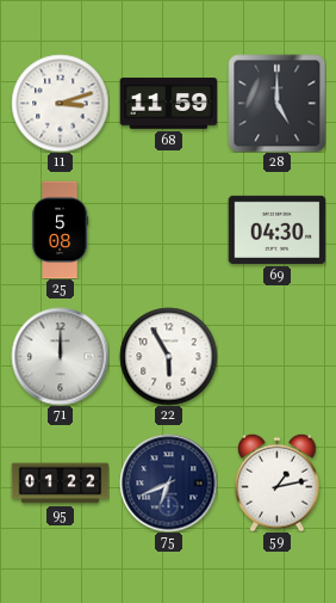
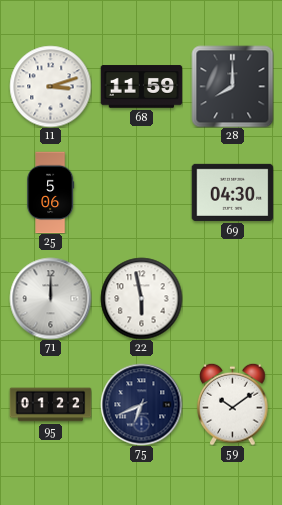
28: 5:00 -> 8:00 (232, 86)
25: 5:08 -> 5:06 (51, 192)
22: 5:55 -> 5:58 (141, 298)
59: 1:13 -> 10:09 (233, 404)
